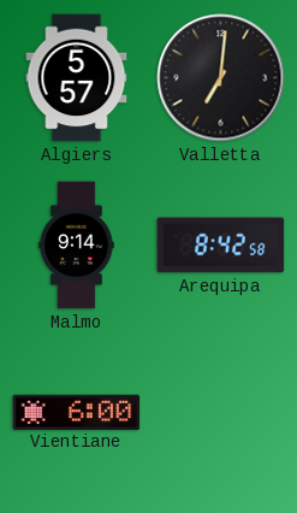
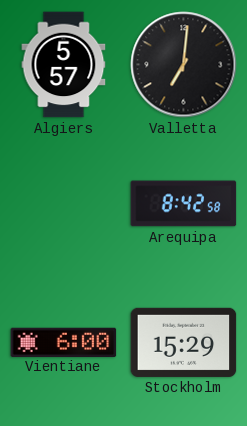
Malmo: 9:14 -> none (77, 246)
Stockholm: none -> 15:29 (184, 342)
